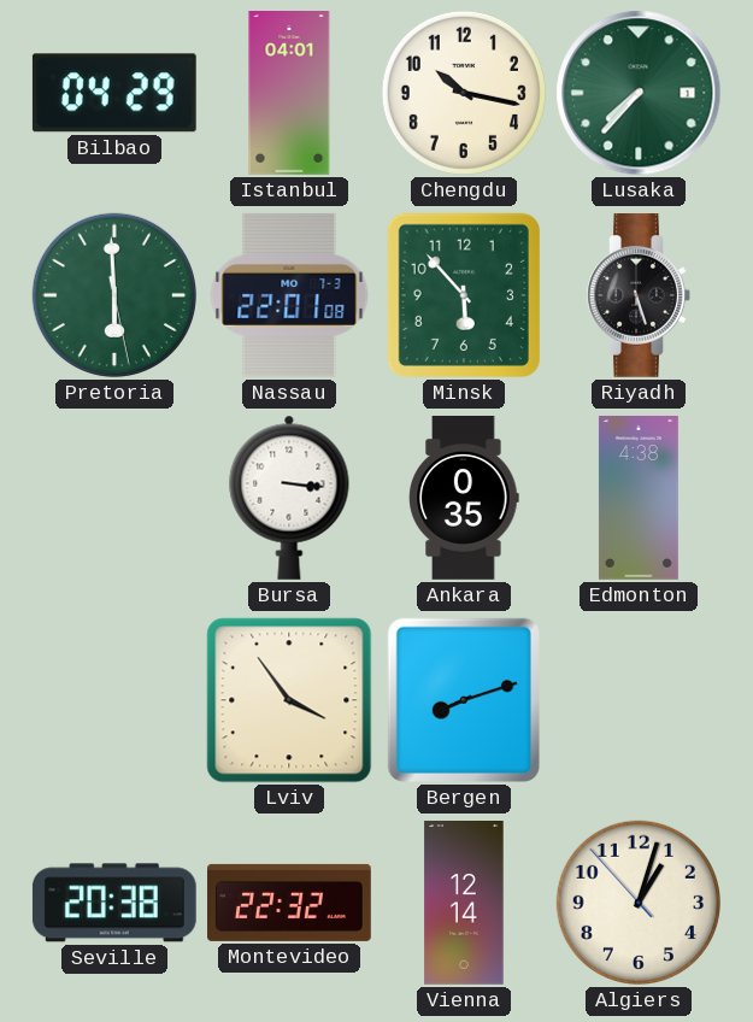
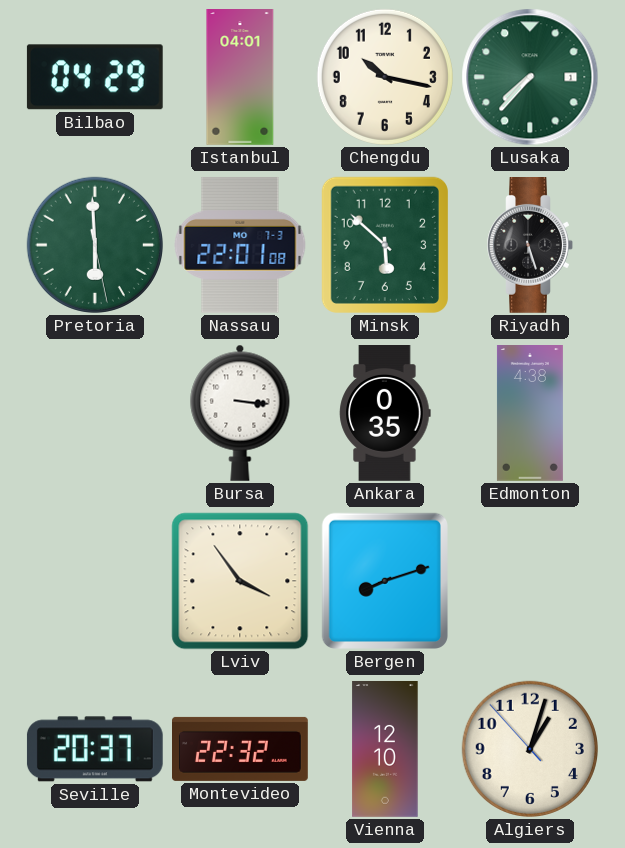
Minsk: 5:53 -> 5:52 (385, 245)
Seville: 20:38 -> 20:37 (95, 749)
Vienna: 12:14 -> 12:10 (385, 750)
